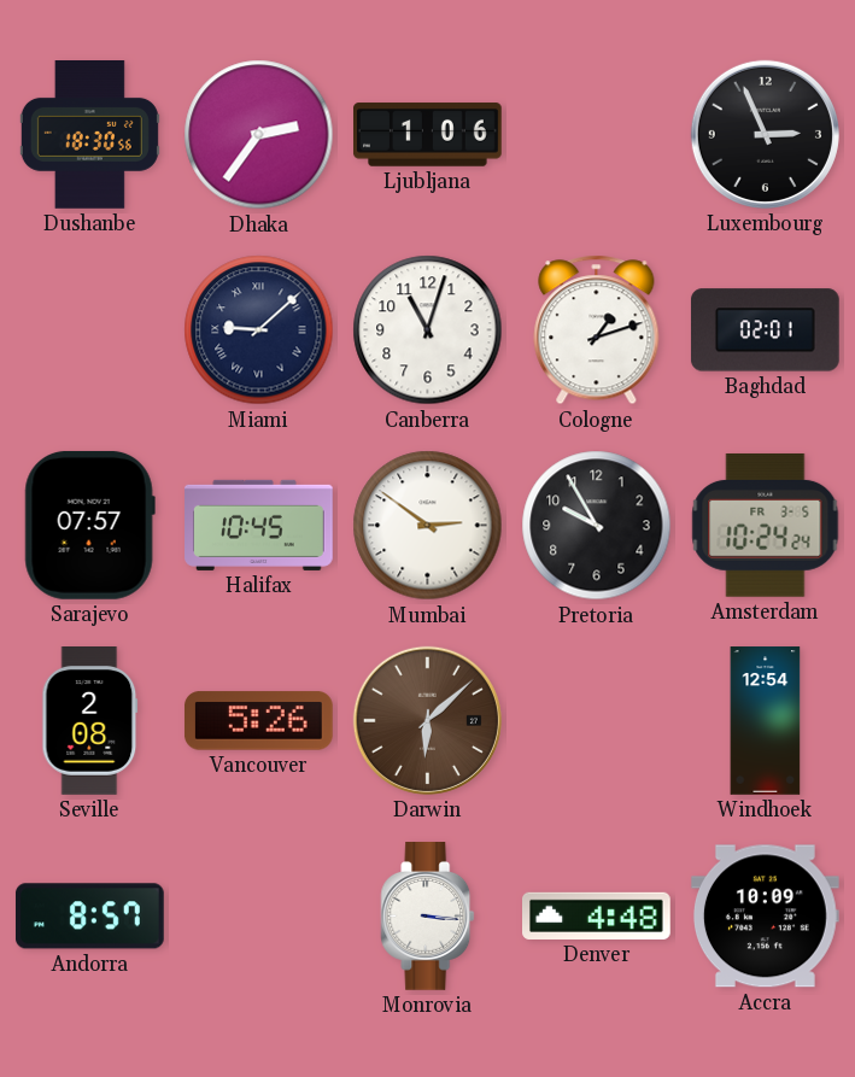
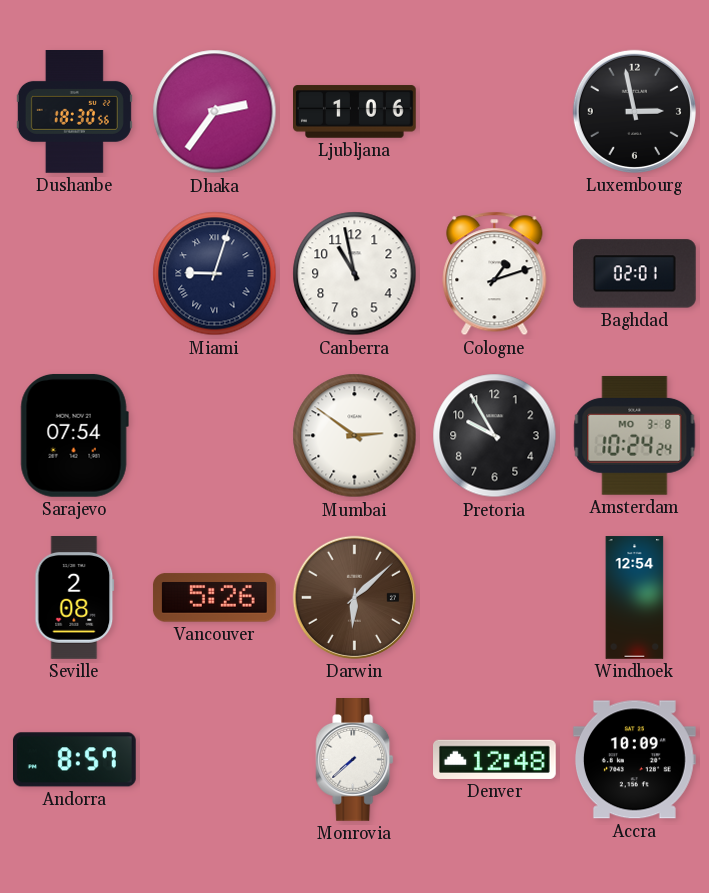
Luxembourg: 2:56 -> 2:58 (634, 111)
Miami: 9:08 -> 9:03 (215, 274)
Canberra: 11:03 -> 10:58 (355, 274)
Sarajevo: 07:57 -> 07:54 (74, 435)
Halifax: 10:45 -> none (259, 525)
Amsterdam date: FR 3-5 -> MO 3-8 (635, 435)
Monrovia: 3:16 -> 7:38 (355, 760)
Denver: 4:48 -> 12:48 (495, 759)
